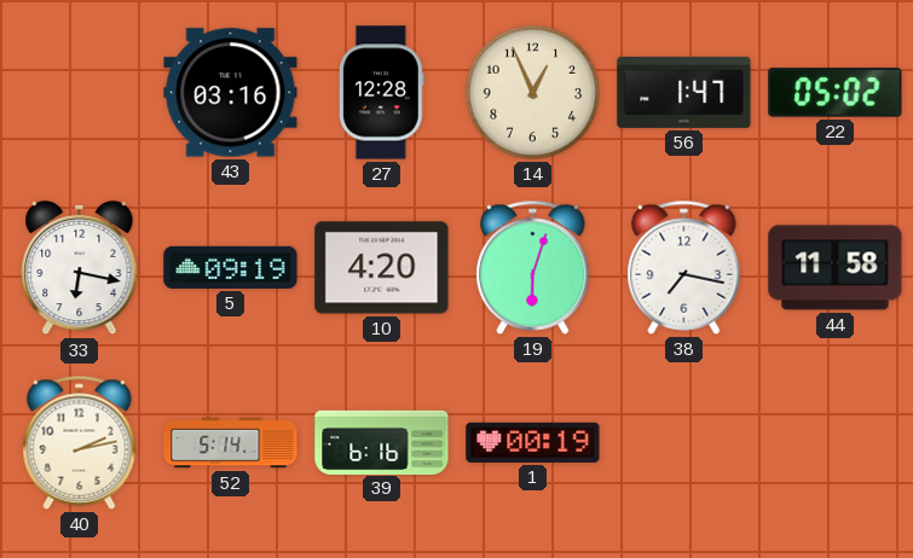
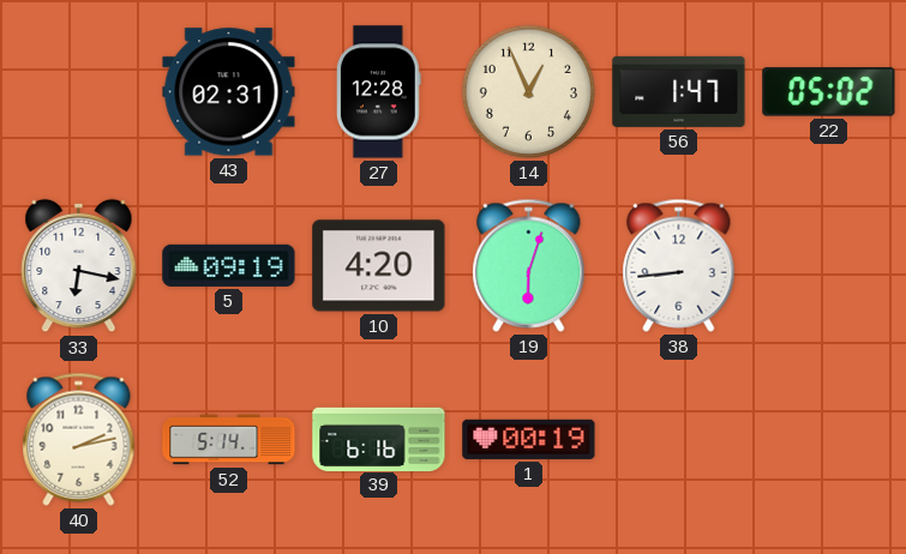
43: 03:16 -> 02:31 (229, 92)
38: 7:17 -> 8:44 (679, 265)
44: 11:58 -> none (836, 268)
